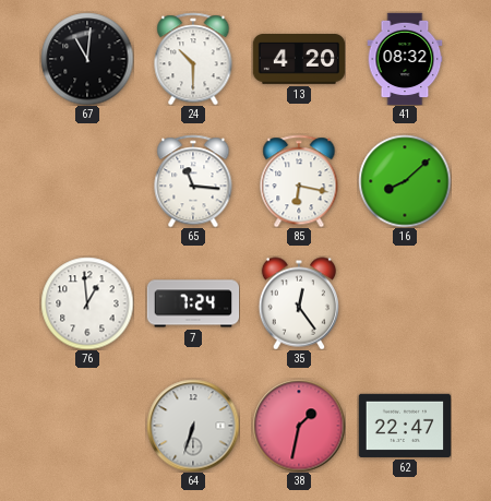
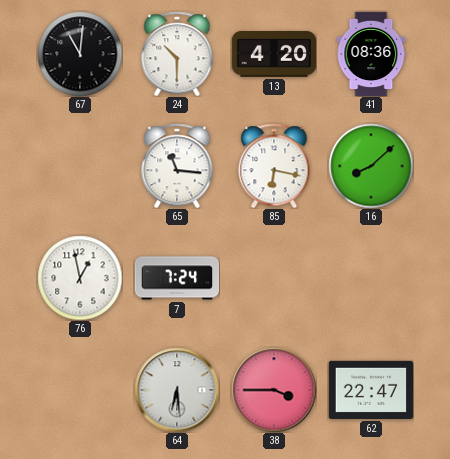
41: 08:32 -> 08:36 (371, 54)
76: 12:59 -> 12:58 (80, 278)
35: 12:24 -> none (298, 303)
64: 6:33 -> 6:29 (177, 390)
38: 1:32 -> 3:45 (274, 390)
